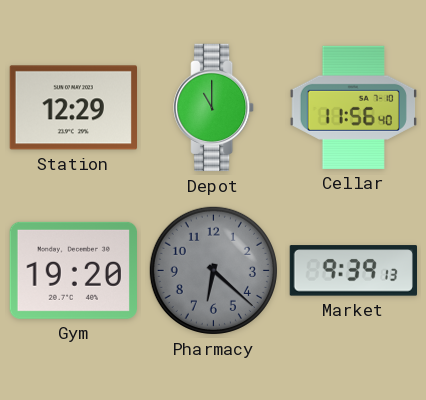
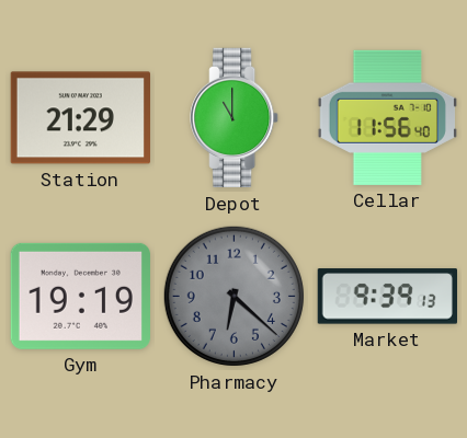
Station: 12:29 -> 21:29 (80, 118)
Gym: 19:20 -> 19:19 (80, 296)
